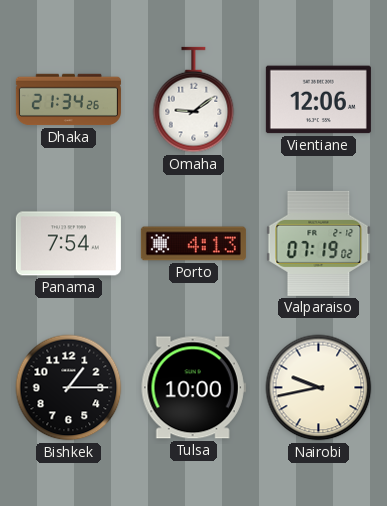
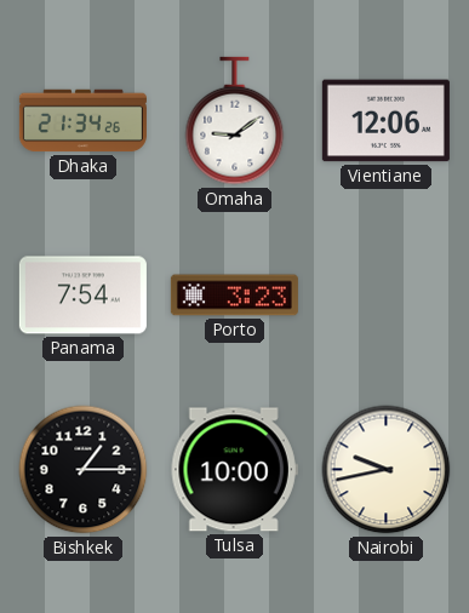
Porto: 4:13 -> 3:23 (234, 296)
Valparaiso: 07:19 -> none (319, 243)
